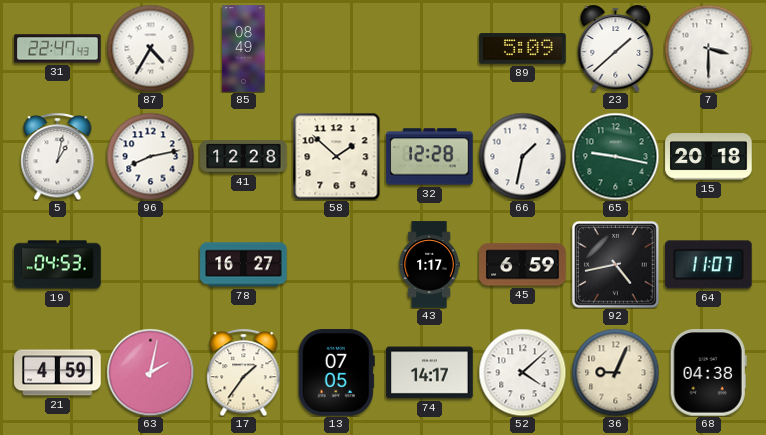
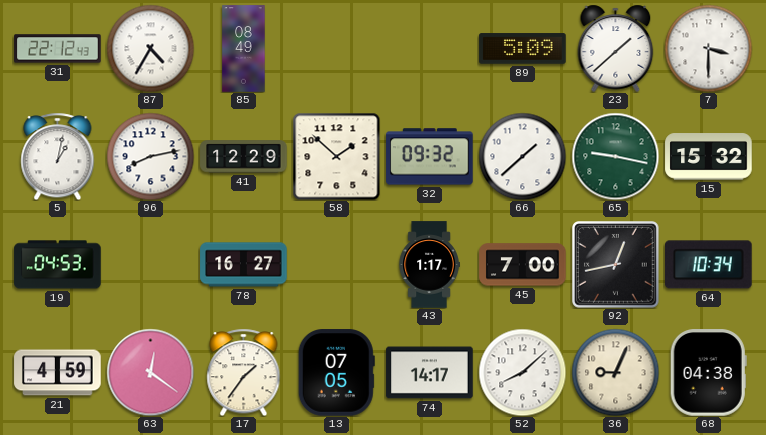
31: 22:47 -> 22:12 (58, 49)
41: 12:28 -> 12:29 (244, 157)
32: 12:28 -> 09:32 (430, 157)
66: 1:32 -> 1:38 (522, 156)
15: 20:18 -> 15:32 (709, 157)
45: 6:59 -> 7:00 (523, 265)
92: 4:43 -> 12:43 (616, 265)
64: 11:07 -> 10:34 (709, 265)
63: 2:02 -> 12:21 (150, 372)
52: 4:08 -> 8:08 (522, 372)
